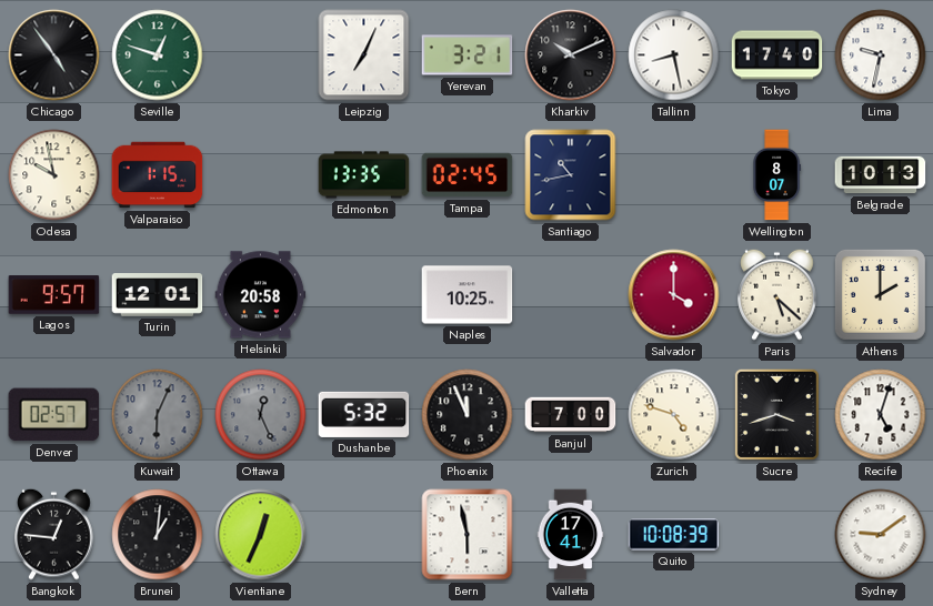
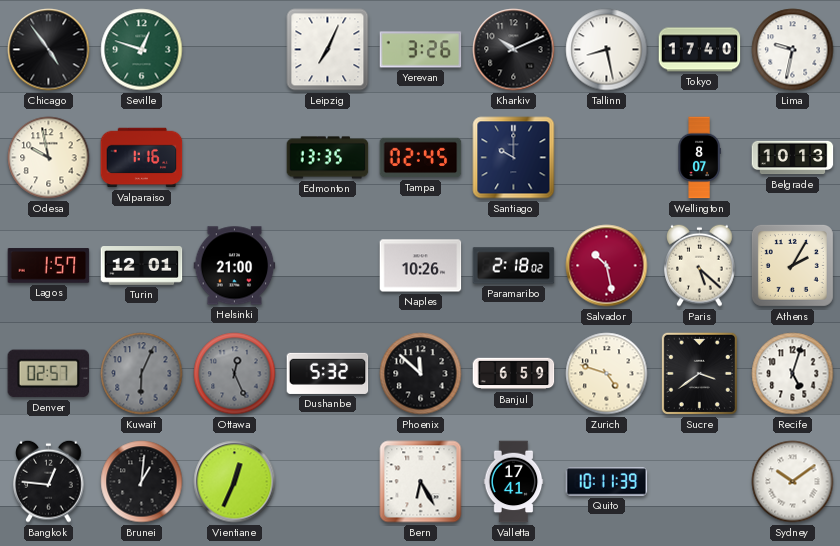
Yerevan: 3:21 -> 3:26 (421, 50)
Valparaiso: 1:15 -> 1:16 (142, 158)
Santiago: 10:43 -> 10:00 (514, 158)
Lagos: 9:57 -> 1:57 (49, 266)
Helsinki: 20:58 -> 21:00 (235, 266)
Naples: 10:25 -> 10:26 (421, 266)
Paramaribo: none -> 2:18 (514, 266)
Salvador: 4:00 -> 10:28 (607, 266)
Athens: 2:00 -> 2:05 (792, 265)
Phoenix: 11:56 -> 11:52 (421, 374)
Banjul: 7:00 -> 6:59 (514, 374)
Sucre: 3:42 -> 3:39 (699, 373)
Bern: 5:58 -> 6:25 (421, 482)
Quito: 10:08 -> 10:11 (607, 482)
Sydney: 9:09 -> 10:09 (793, 482)
